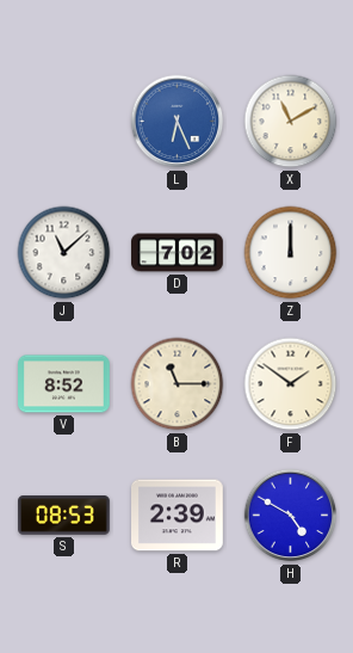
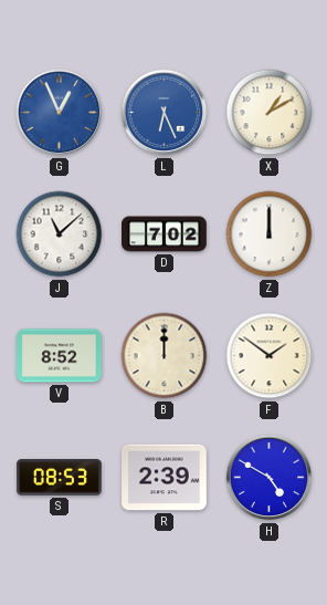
G: none -> 12:56 (60, 113)
X: 11:10 -> 1:10 (270, 113)
B: 11:15 -> 12:00 (165, 356)
